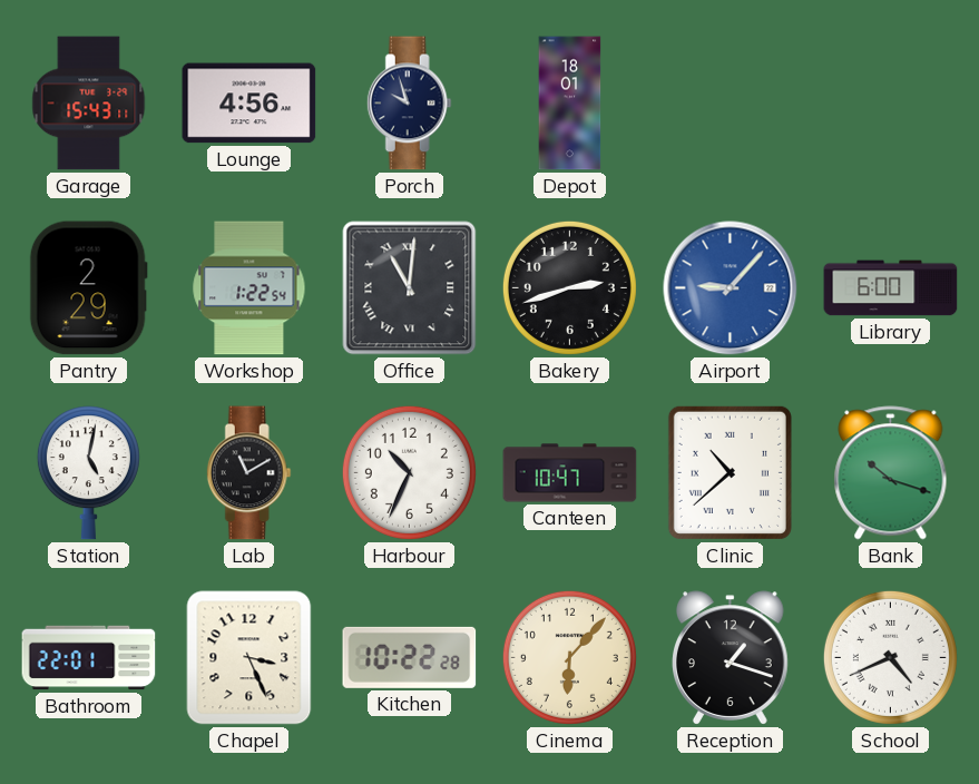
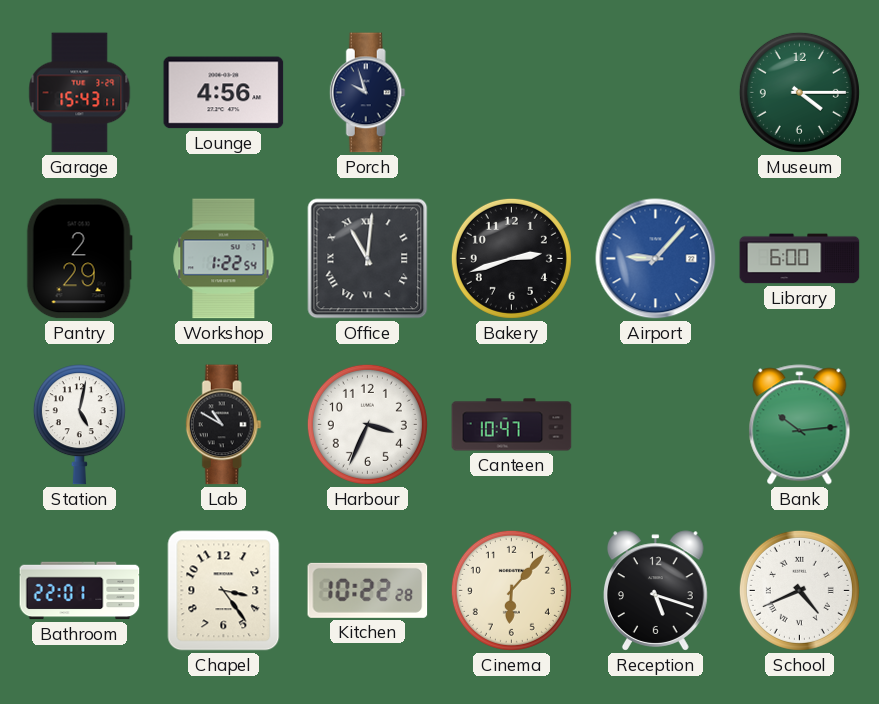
Depot: 18:01 -> none (570, 104)
Museum: none -> 4:15 (799, 92)
Lab: 11:10 -> 10:50 (223, 425)
Harbour: 10:34 -> 3:34 (367, 424)
Clinic: 10:38 -> none (730, 472)
Bank: 10:18 -> 10:14 (800, 425)
Chapel: 3:26 -> 3:24 (224, 591)
Reception: 1:18 -> 5:18 (656, 591)
